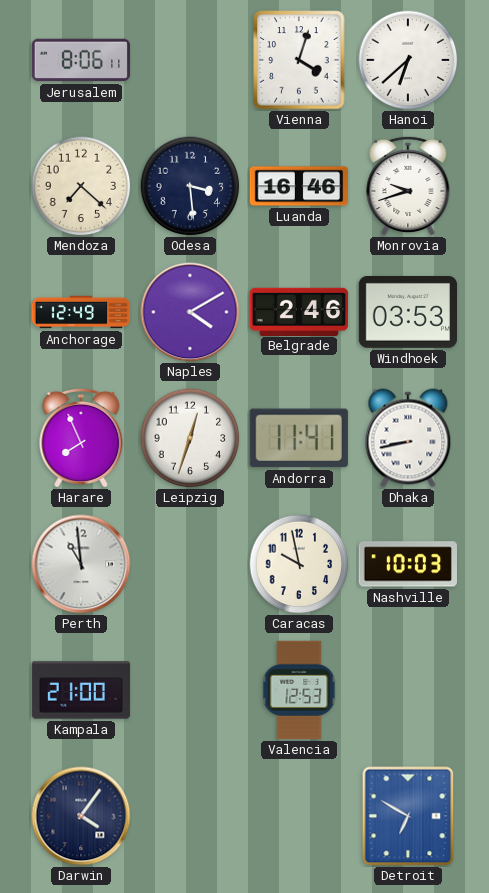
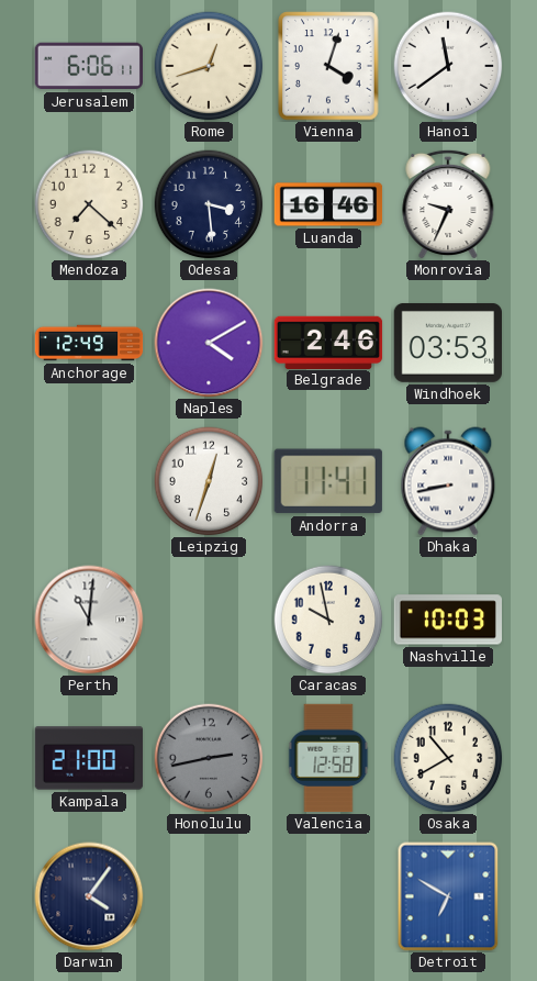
Jerusalem: 8:06 -> 6:06 (88, 66)
Rome: none -> 12:42 (209, 66)
Hanoi: 6:38 -> 11:39 (448, 66)
Monrovia: 9:42 -> 9:34 (448, 203)
Harare: 7:56 -> none (81, 437)
Perth: 10:59 -> 11:01 (89, 620)
Honolulu: none -> 2:43 (209, 758)
Valencia: 12:53 -> 12:58 (328, 758)
Osaka: none -> 10:40 (448, 758)
